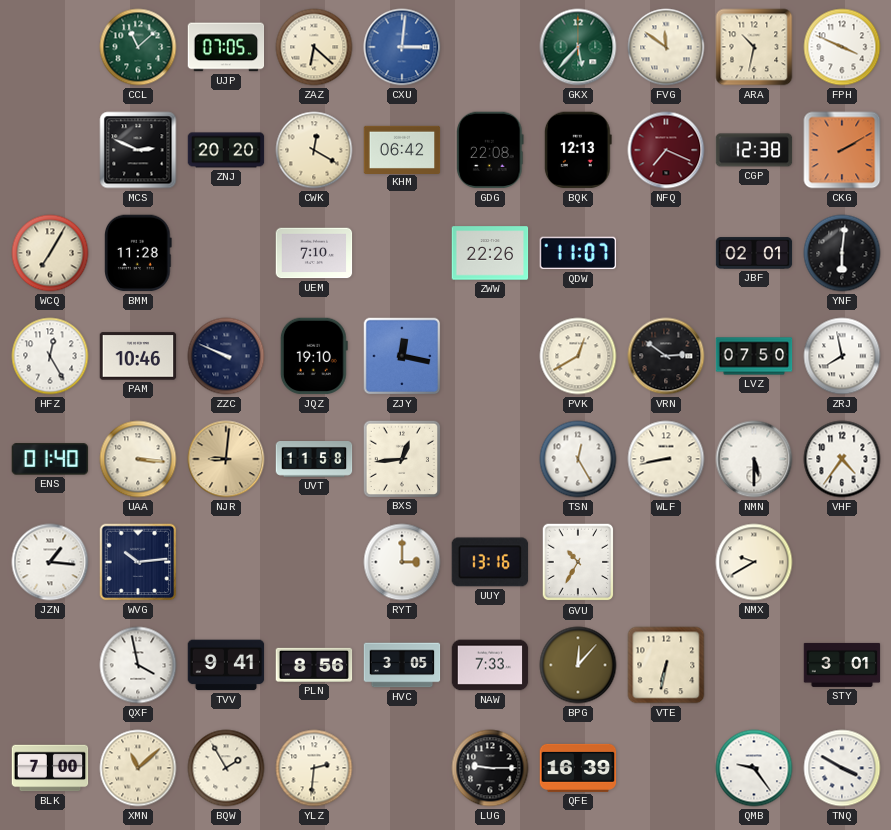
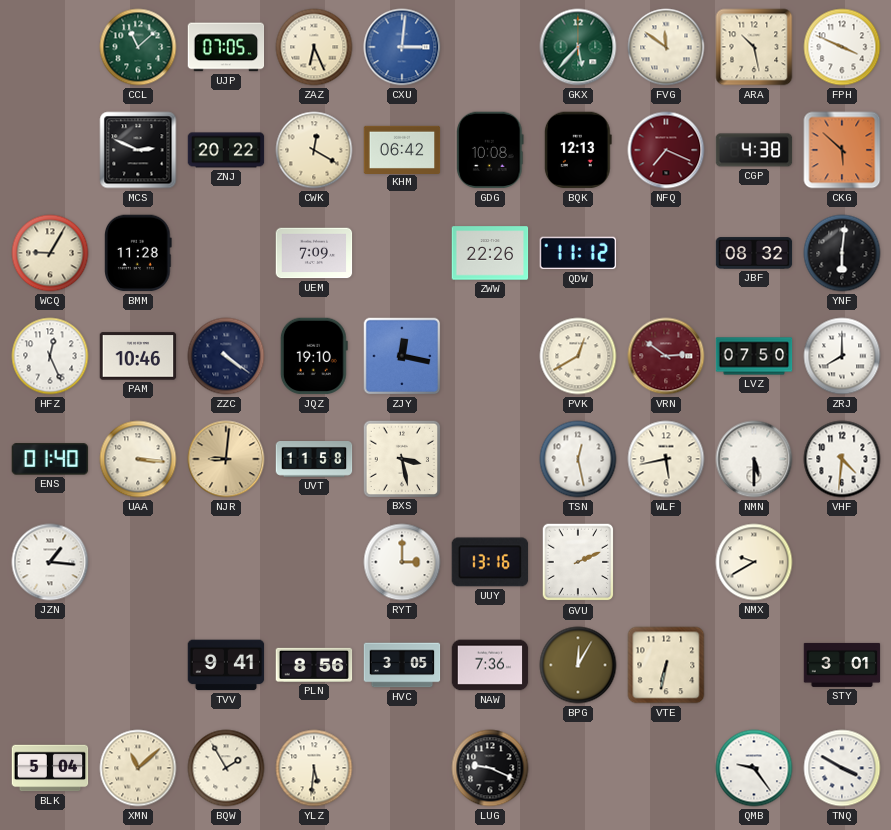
ZAZ: 6:22 -> 6:26 (314, 47)
ARA: 10:32 -> 10:28 (754, 47)
ZNJ: 20:20 -> 20:22 (226, 150)
GDG: 22:08 -> 10:08 (490, 150)
CGP: 12:38 -> 4:38 (754, 150)
CKG: 2:10 -> 5:52 (842, 150)
WCQ: 7:05 -> 9:05 (50, 253)
UEM: 7:10 -> 7:09 (314, 253)
QDW: 11:07 -> 11:12 (578, 253)
JBF: 02:01 -> 08:32 (754, 253)
HFZ: 12:25 -> 12:26 (50, 356)
ZZC: 9:49 -> 4:21 (226, 356)
VRN dial: black -> burgundy (666, 356)
ZRJ: 7:58 -> 8:00 (842, 356)
BXS: 12:44 -> 3:28 (401, 458)
TSN: 12:25 -> 12:28 (578, 459)
WLF: 8:43 -> 5:43 (666, 459)
VHF: 4:36 -> 4:31 (842, 459)
WVG: 10:14 -> none (138, 562)
GVU: 10:35 -> 2:11 (578, 562)
QXF: 3:58 -> none (138, 665)
NAW: 7:33 -> 7:36 (490, 665)
BPG: 12:07 -> 12:05 (578, 665)
BLK: 7:00 -> 5:04 (50, 768)
YLZ: 2:31 -> 5:31 (314, 768)
LUG: 9:15 -> 9:19 (490, 768)
QFE: 16:39 -> none (578, 768)
